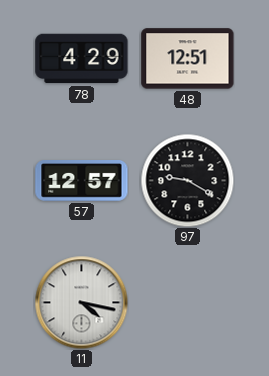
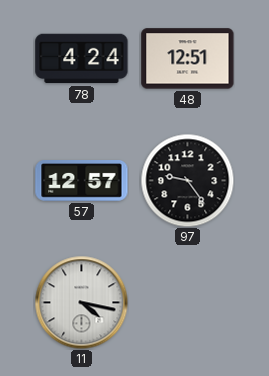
78: 4:29 -> 4:24 (82, 59)
97: 9:20 -> 9:24 (187, 180)
